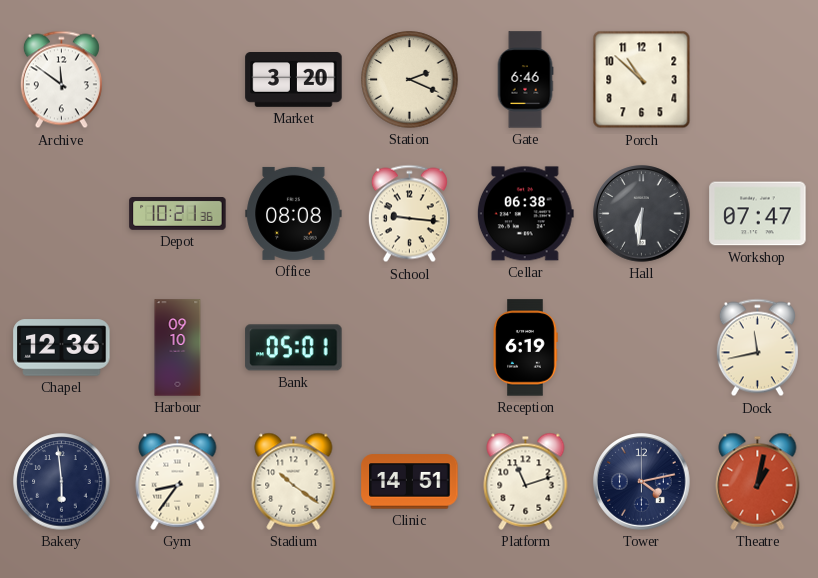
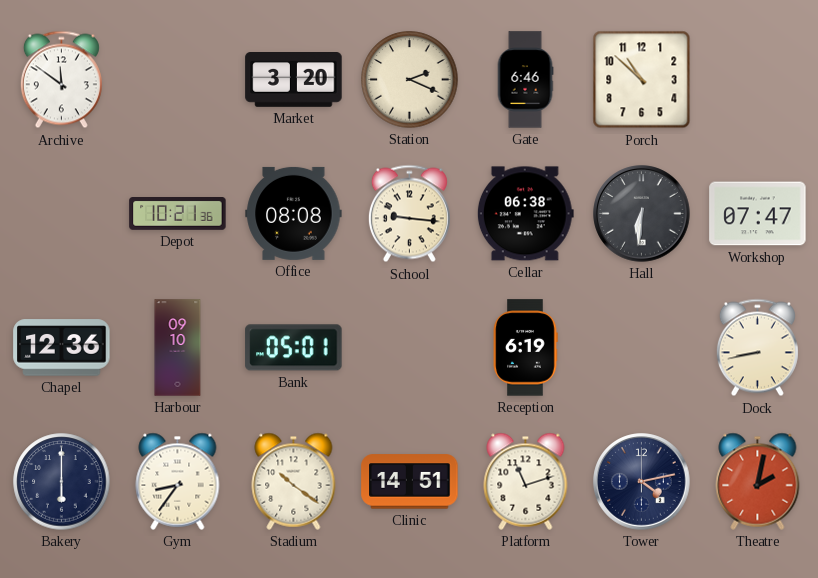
Dock: 11:43 -> 8:43 (757, 348)
Bakery: 5:59 -> 6:00 (62, 482)
Theatre: 1:02 -> 2:02 (758, 481)
